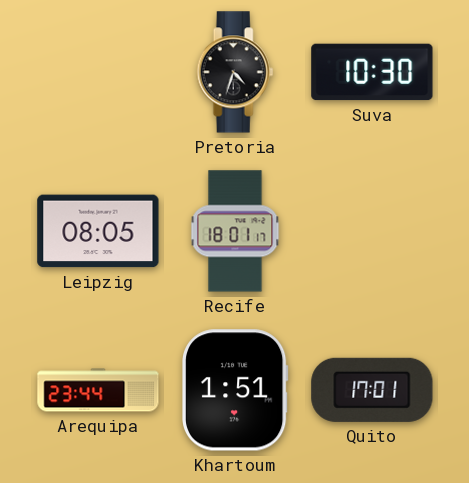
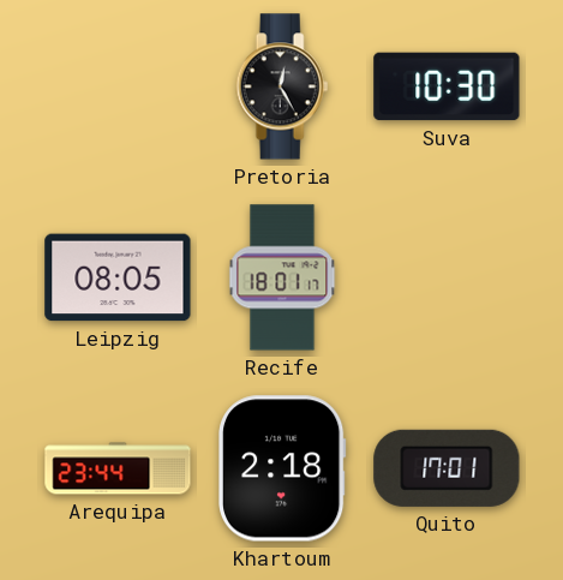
Pretoria: 4:33 -> 12:25 (282, 86)
Khartoum: 1:51 -> 2:18 (282, 468)
